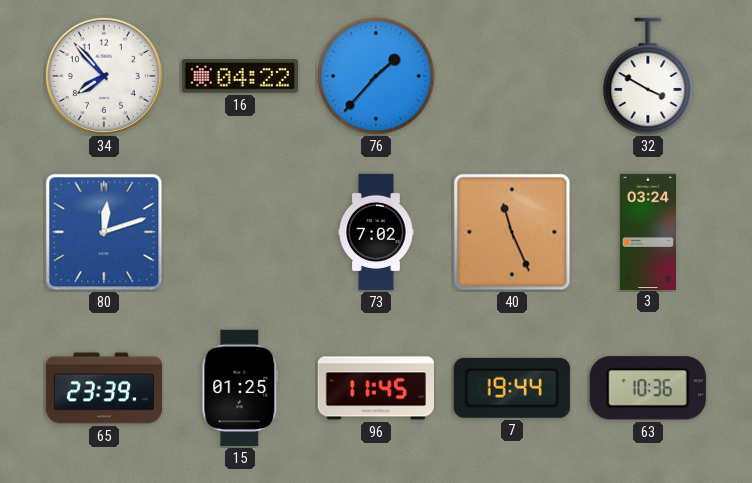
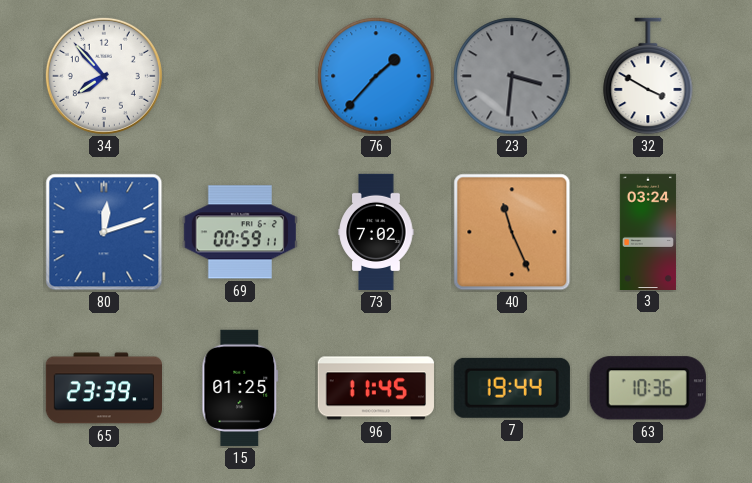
16: 04:22 -> none (239, 76)
23: none -> 3:31 (512, 76)
69: none -> 00:59 (240, 232)
